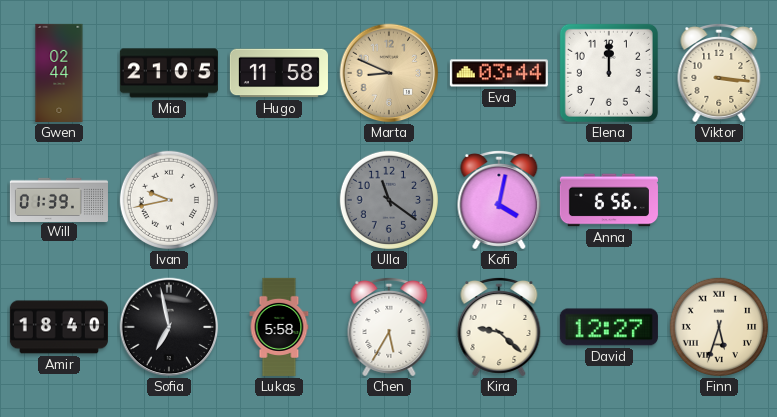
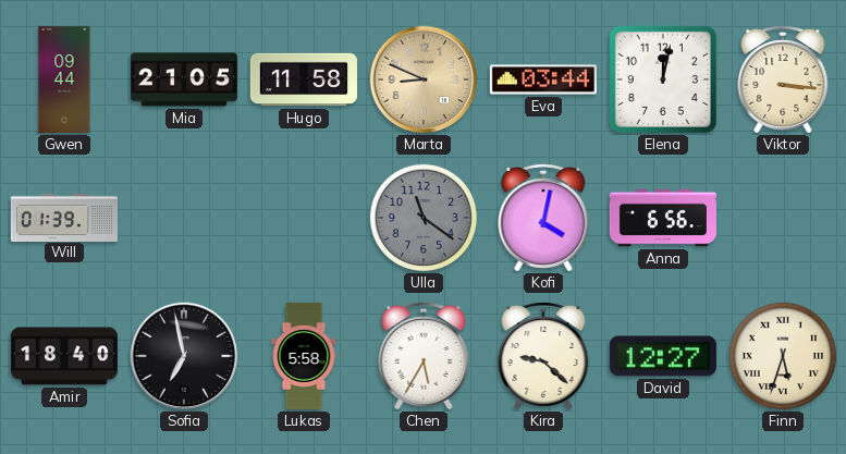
Gwen: 02:44 -> 09:44 (64, 79)
Elena: 12:00 -> 12:02 (663, 79)
Ivan: 9:43 -> none (169, 200)
